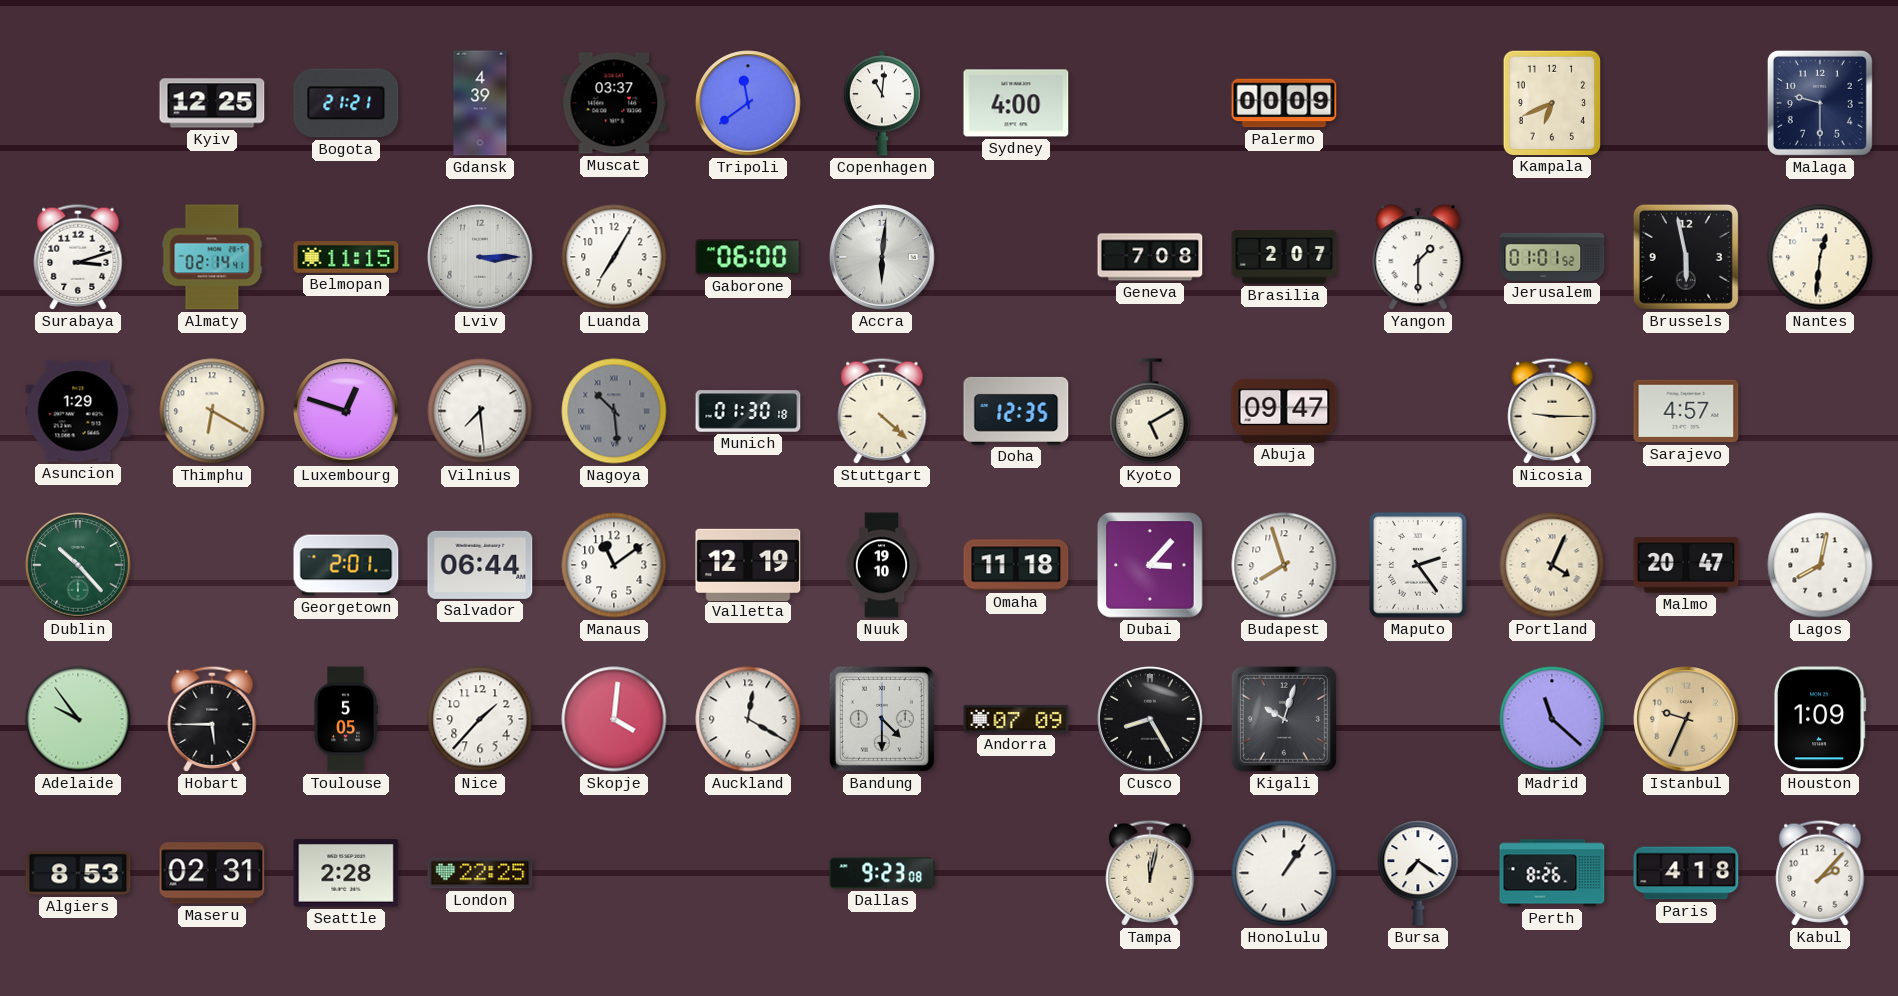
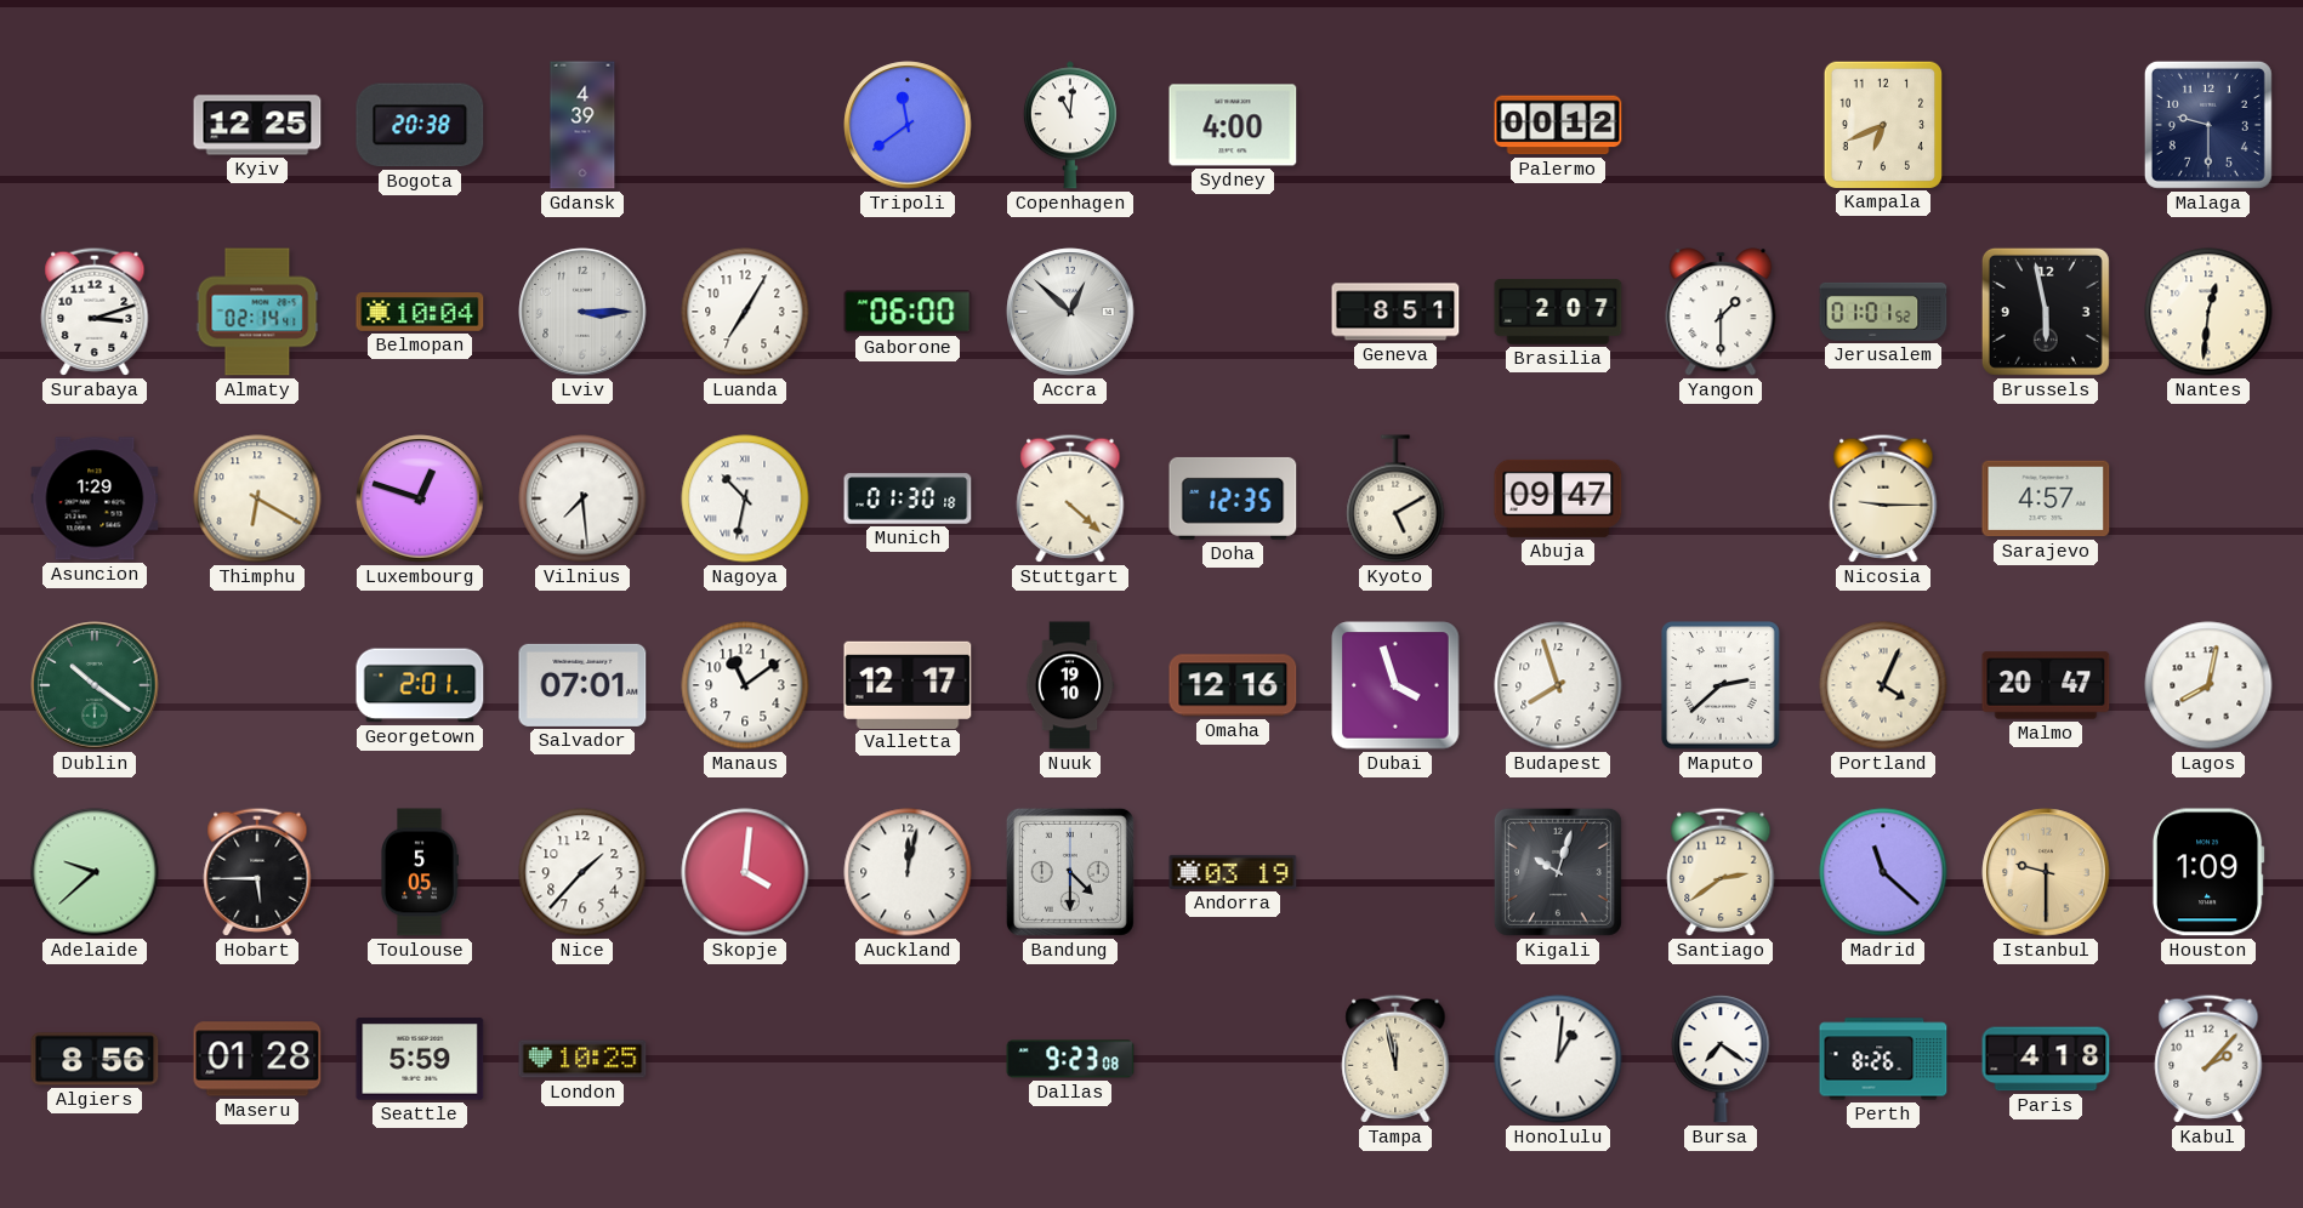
Bogota: 21:21 -> 20:38 (420, 125)
Muscat: 03:37 -> none (614, 103)
Palermo: 00:09 -> 00:12 (1558, 125)
Belmopan: 11:15 -> 10:04 (420, 313)
Accra: 6:01 -> 12:52 (1070, 312)
Geneva: 7:08 -> 8:51 (1395, 312)
Nagoya: 10:29 -> 10:32 (745, 498)
Nagoya dial: grey -> white (745, 498)
Dublin: 10:23 -> 10:21 (95, 685)
Salvador: 06:44 -> 07:01 (582, 685)
Valletta: 12:19 -> 12:17 (908, 684)
Omaha: 11:18 -> 12:16 (1233, 685)
Dubai: 3:07 -> 3:57 (1395, 685)
Maputo: 2:24 -> 2:38 (1721, 685)
Adelaide: 9:54 -> 9:38 (95, 872)
Auckland: 12:20 -> 12:02 (908, 872)
Andorra: 07:09 -> 03:19 (1233, 872)
Cusco: 8:25 -> none (1150, 719)
Santiago: none -> 2:39 (1721, 872)
Istanbul: 9:34 -> 9:30 (2046, 872)
Algiers: 8:53 -> 8:56 (95, 1059)
Maseru: 02:31 -> 01:28 (257, 1059)
Seattle: 2:28 -> 5:59 (420, 1059)
London: 22:25 -> 10:25 (582, 1059)
Tampa: 12:02 -> 11:58 (1395, 1059)
Honolulu: 1:06 -> 1:01 (1558, 1059)
